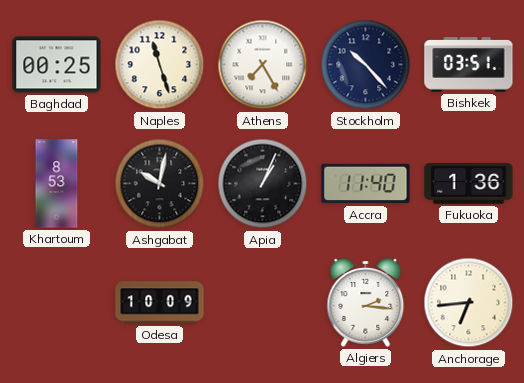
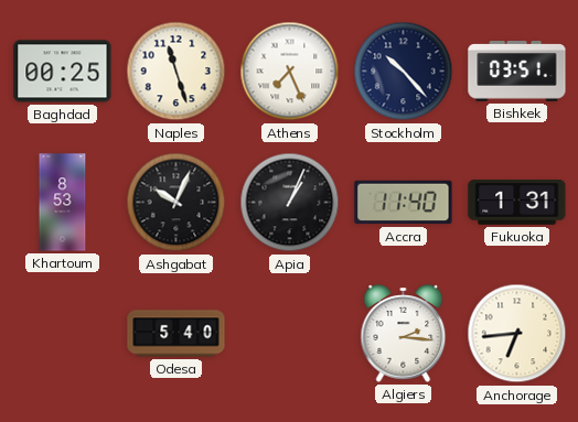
Athens: 7:25 -> 7:26 (290, 72)
Ashgabat: 10:02 -> 10:04 (176, 203)
Fukuoka: 1:36 -> 1:31 (517, 203)
Odesa: 10:09 -> 5:40 (176, 334)
